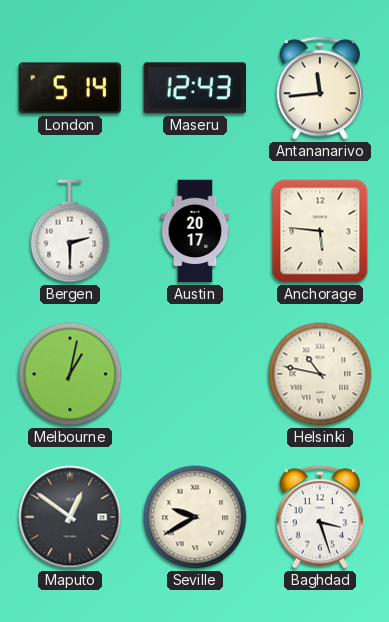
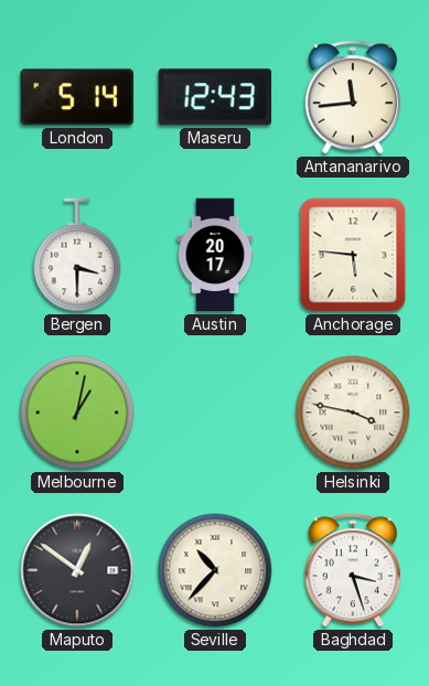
Bergen: 2:30 -> 3:30 (77, 255)
Helsinki: 10:47 -> 3:47 (353, 412)
Seville: 9:40 -> 10:37 (215, 570)
